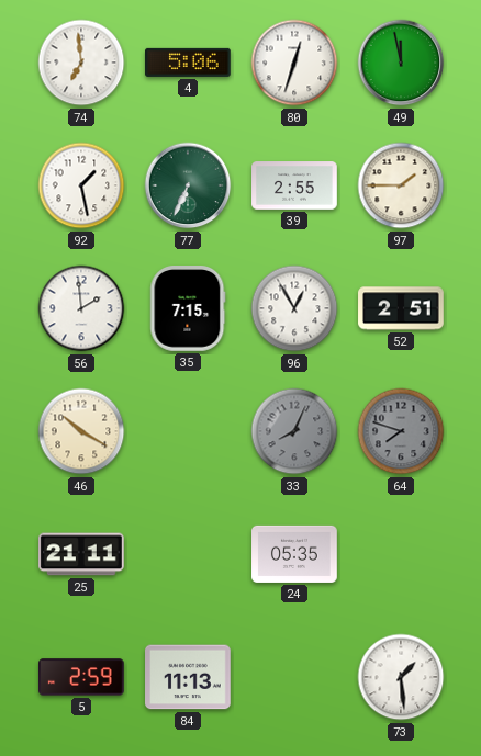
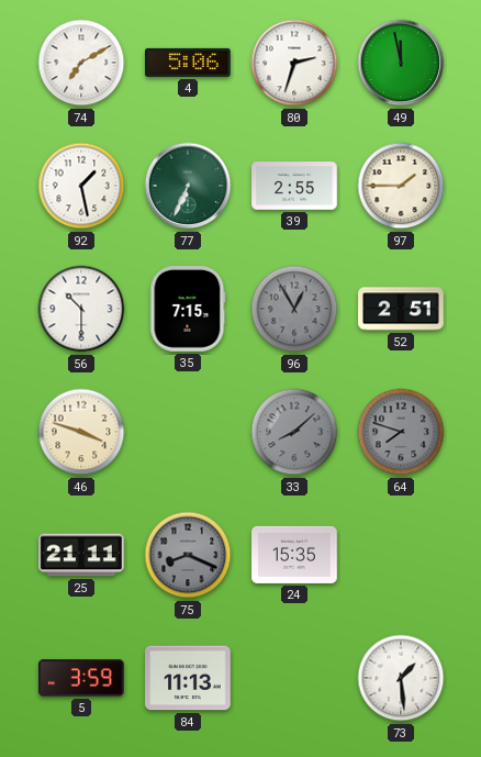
74: 6:59 -> 7:10 (81, 63)
80: 12:33 -> 2:33 (294, 63)
56: 1:59 -> 10:30 (81, 309)
96 dial: white -> grey (294, 309)
46: 10:20 -> 3:48 (81, 432)
33: 8:04 -> 8:08 (294, 432)
75: none -> 8:19 (188, 555)
24: 05:35 -> 15:35 (294, 555)
5: 2:59 -> 3:59 (82, 678)
